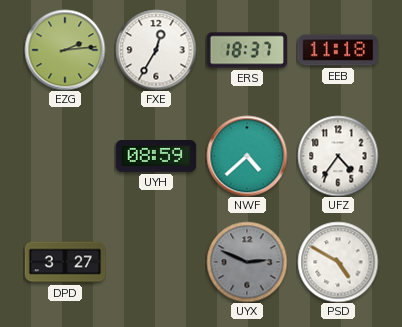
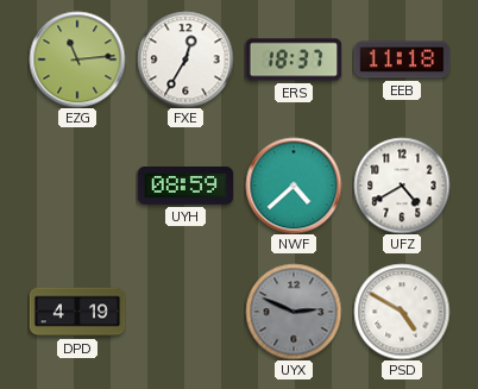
EZG: 2:14 -> 11:14 (77, 59)
UFZ: 4:36 -> 4:40 (402, 186)
DPD: 3:27 -> 4:19 (77, 312)
